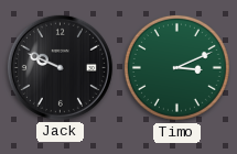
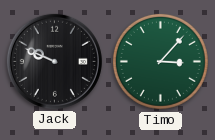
Timo: 3:11 -> 3:07 (160, 61)
